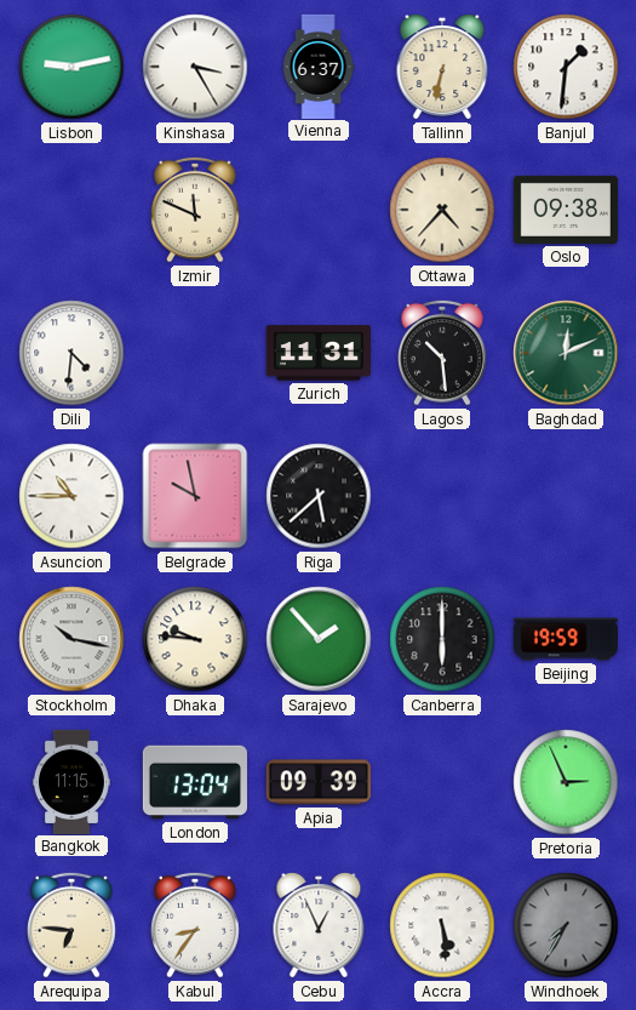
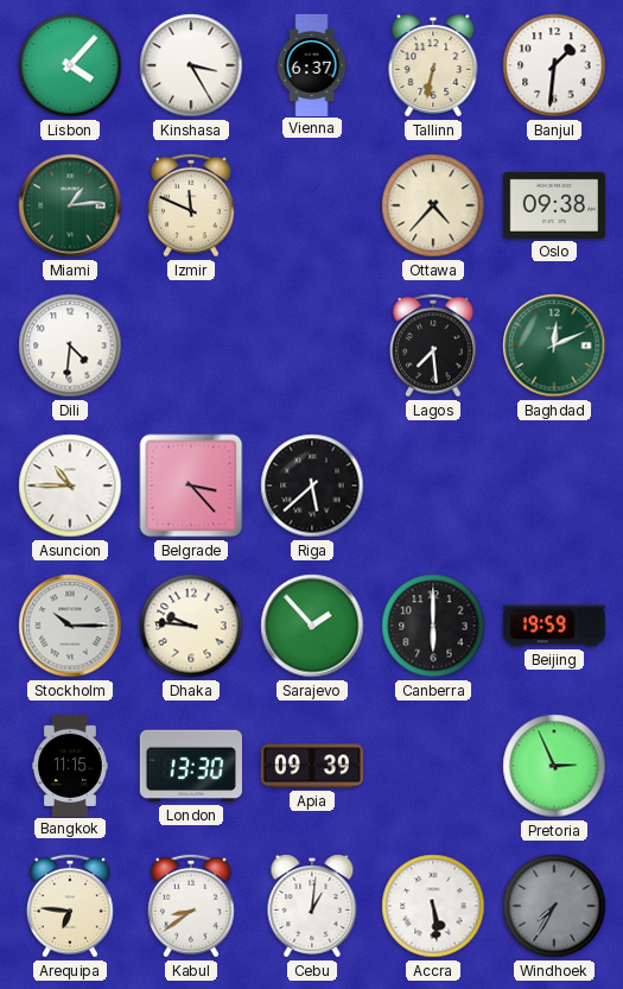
Lisbon: 9:13 -> 4:07 (70, 65)
Miami: none -> 1:14 (70, 205)
Zurich: 11:31 -> none (319, 353)
Lagos: 10:29 -> 7:29 (434, 345)
Belgrade: 9:58 -> 3:23 (191, 486)
Stockholm: 10:17 -> 10:15 (70, 626)
London: 13:04 -> 13:30 (191, 766)
Kabul: 8:36 -> 8:39 (192, 906)
Cebu: 12:56 -> 1:01 (312, 906)
